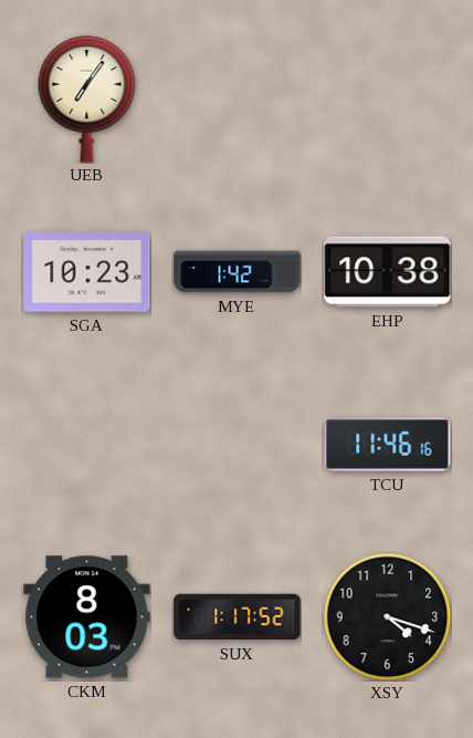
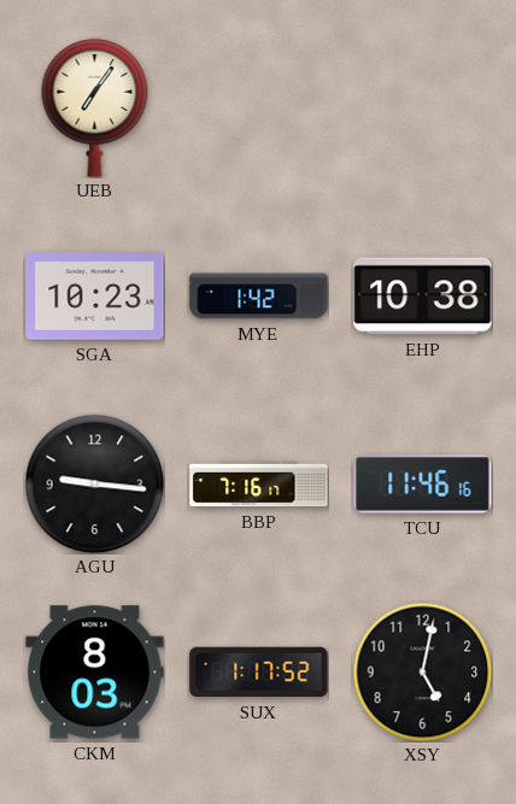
AGU: none -> 9:16 (94, 483)
BBP: none -> 7:16 (259, 485)
XSY: 4:18 -> 5:02 (422, 671)
